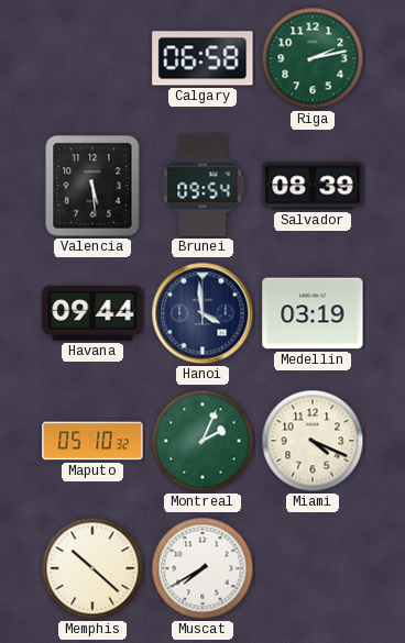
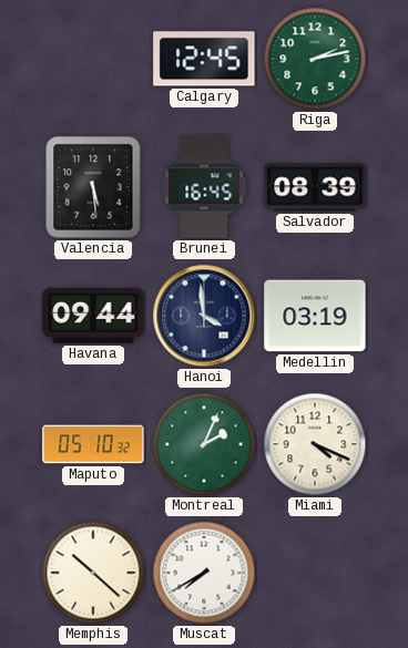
Calgary: 06:58 -> 12:45 (204, 59)
Brunei: 09:54 -> 16:45 (204, 187)
